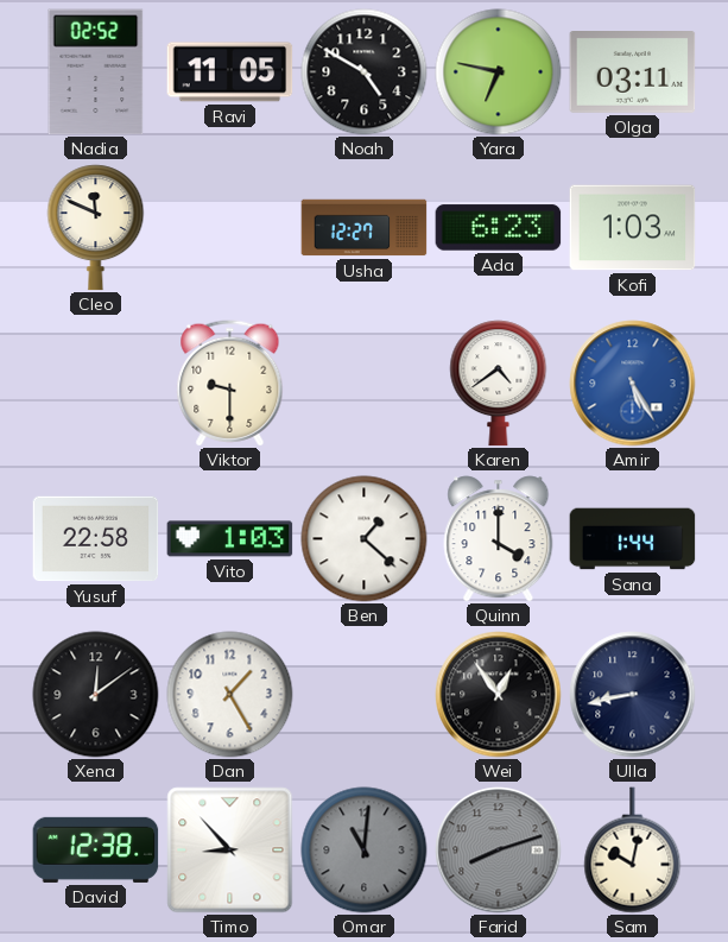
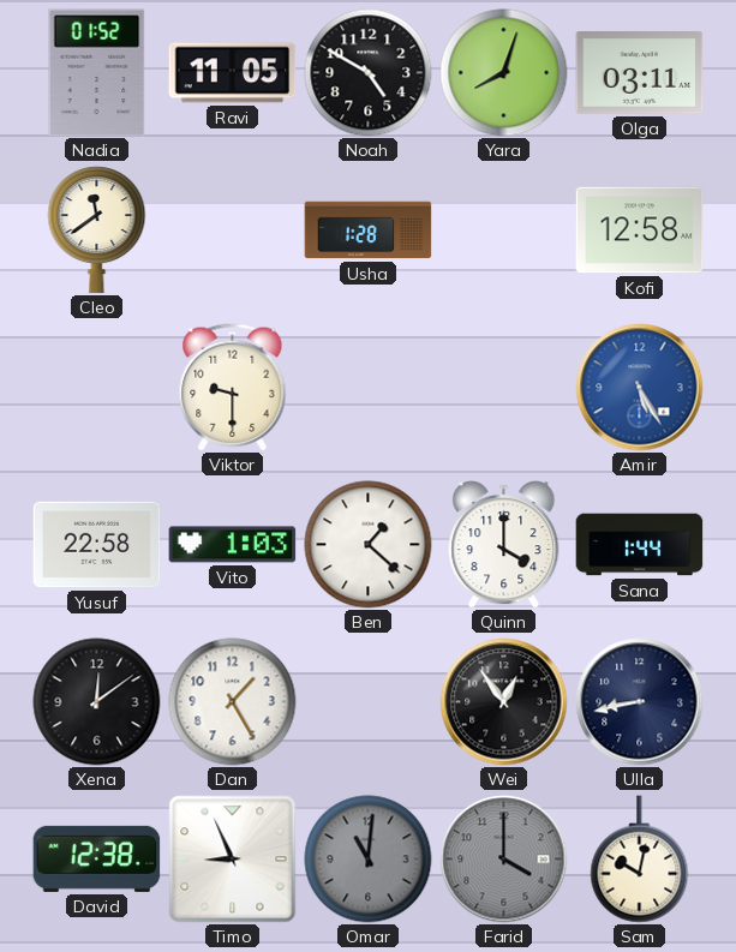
Nadia: 02:52 -> 01:52 (97, 73)
Yara: 6:47 -> 8:03 (504, 73)
Cleo: 11:49 -> 11:39 (97, 230)
Usha: 12:27 -> 1:28 (369, 230)
Ada: 6:23 -> none (499, 228)
Kofi: 1:03 -> 12:58 (640, 230)
Karen: 4:39 -> none (499, 384)
Timo: 8:53 -> 8:56 (233, 860)
Farid: 8:12 -> 4:00 (504, 860)
